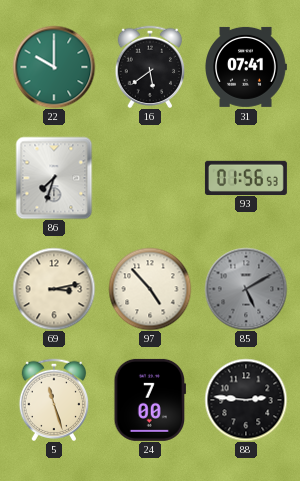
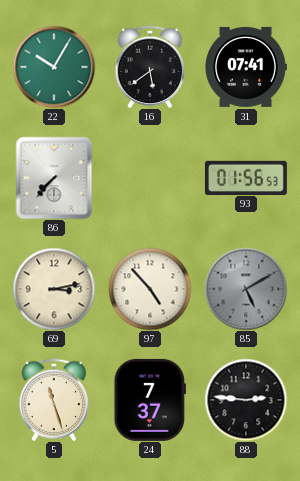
22: 10:00 -> 10:05 (54, 67)
86: 7:33 -> 7:37 (54, 178)
24: 7:00 -> 7:37 (149, 400)
